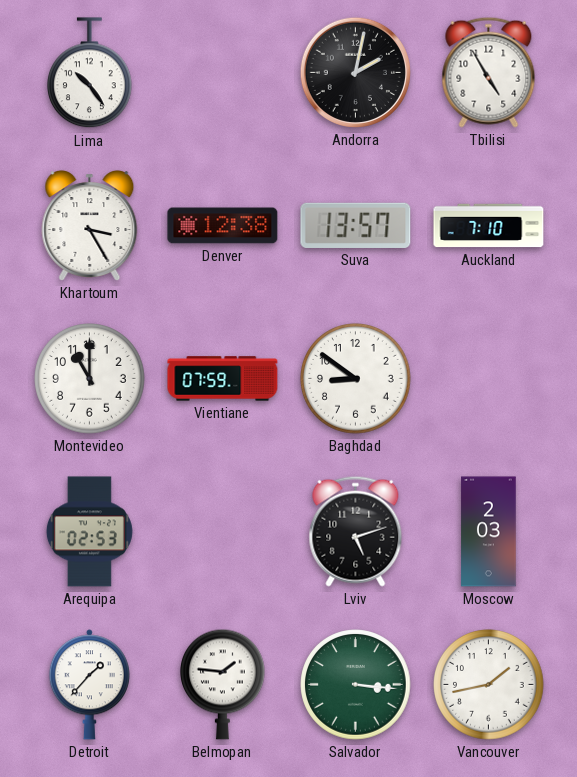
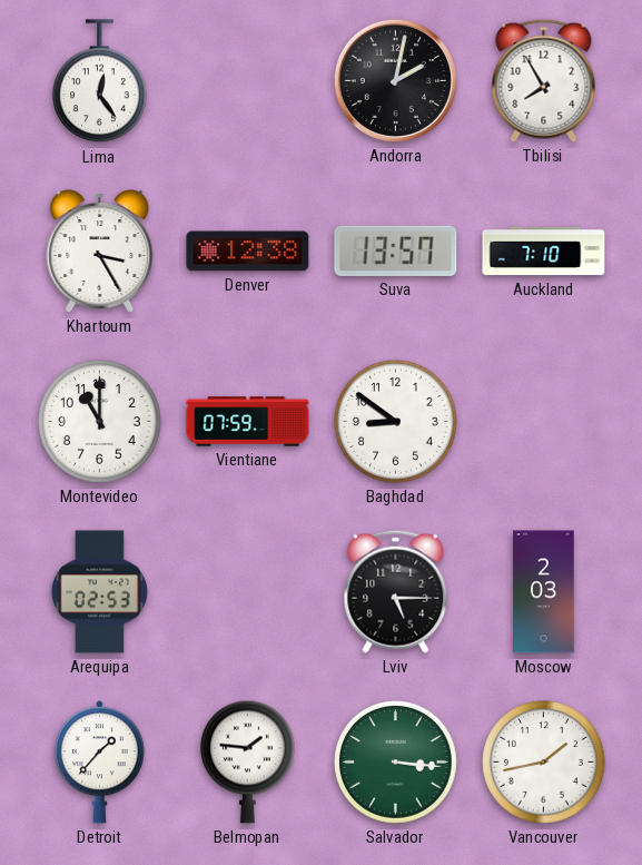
Lima: 10:24 -> 12:24 (100, 81)
Tbilisi: 4:55 -> 7:55 (544, 80)
Lviv: 5:12 -> 5:15 (396, 591)
